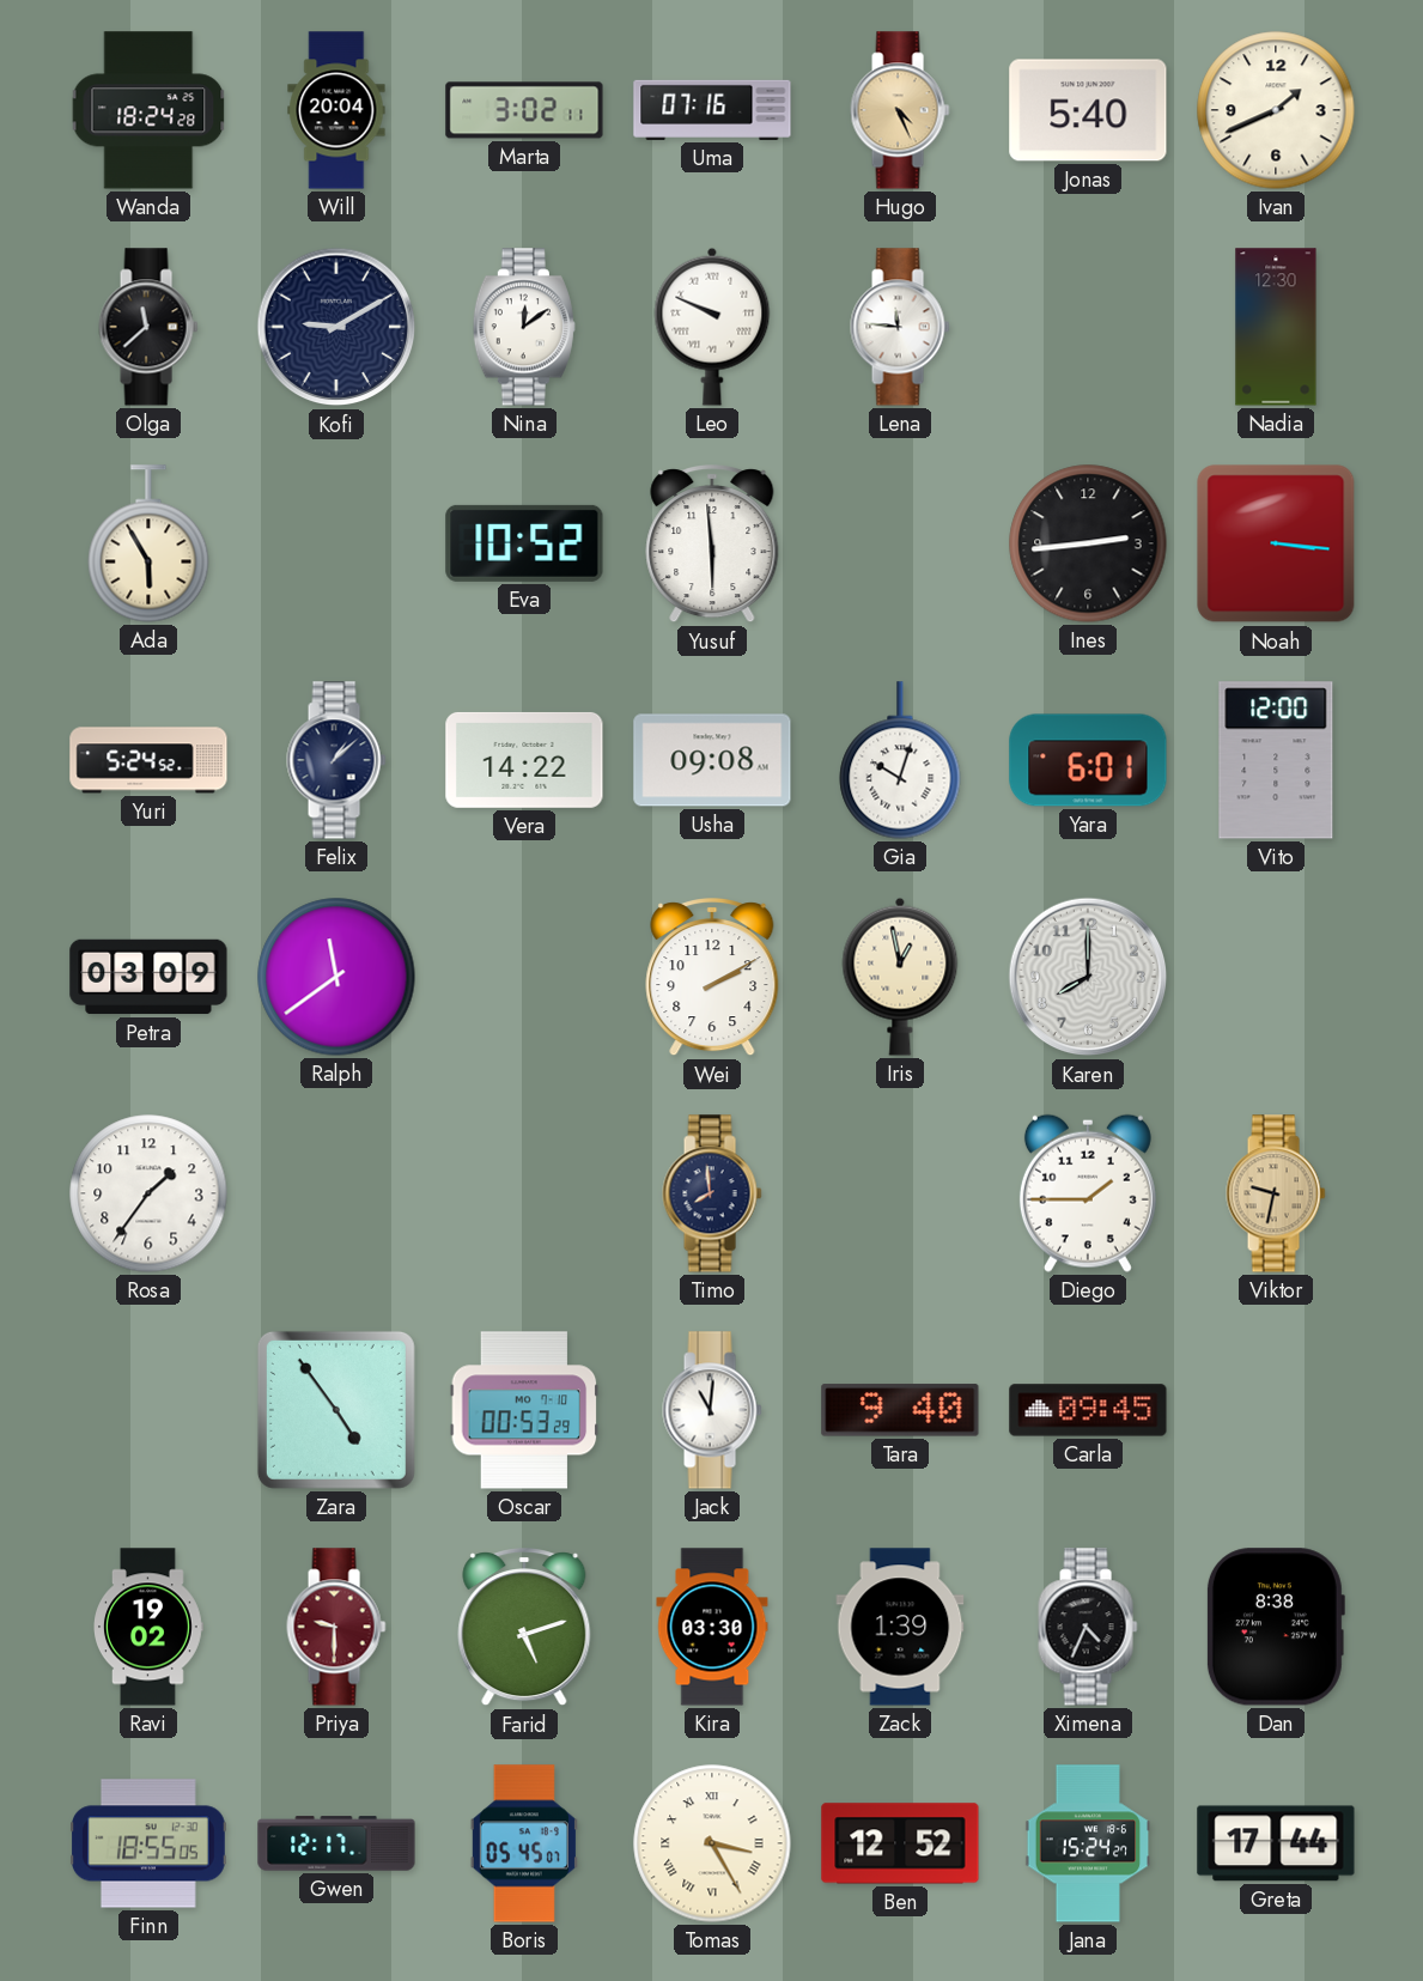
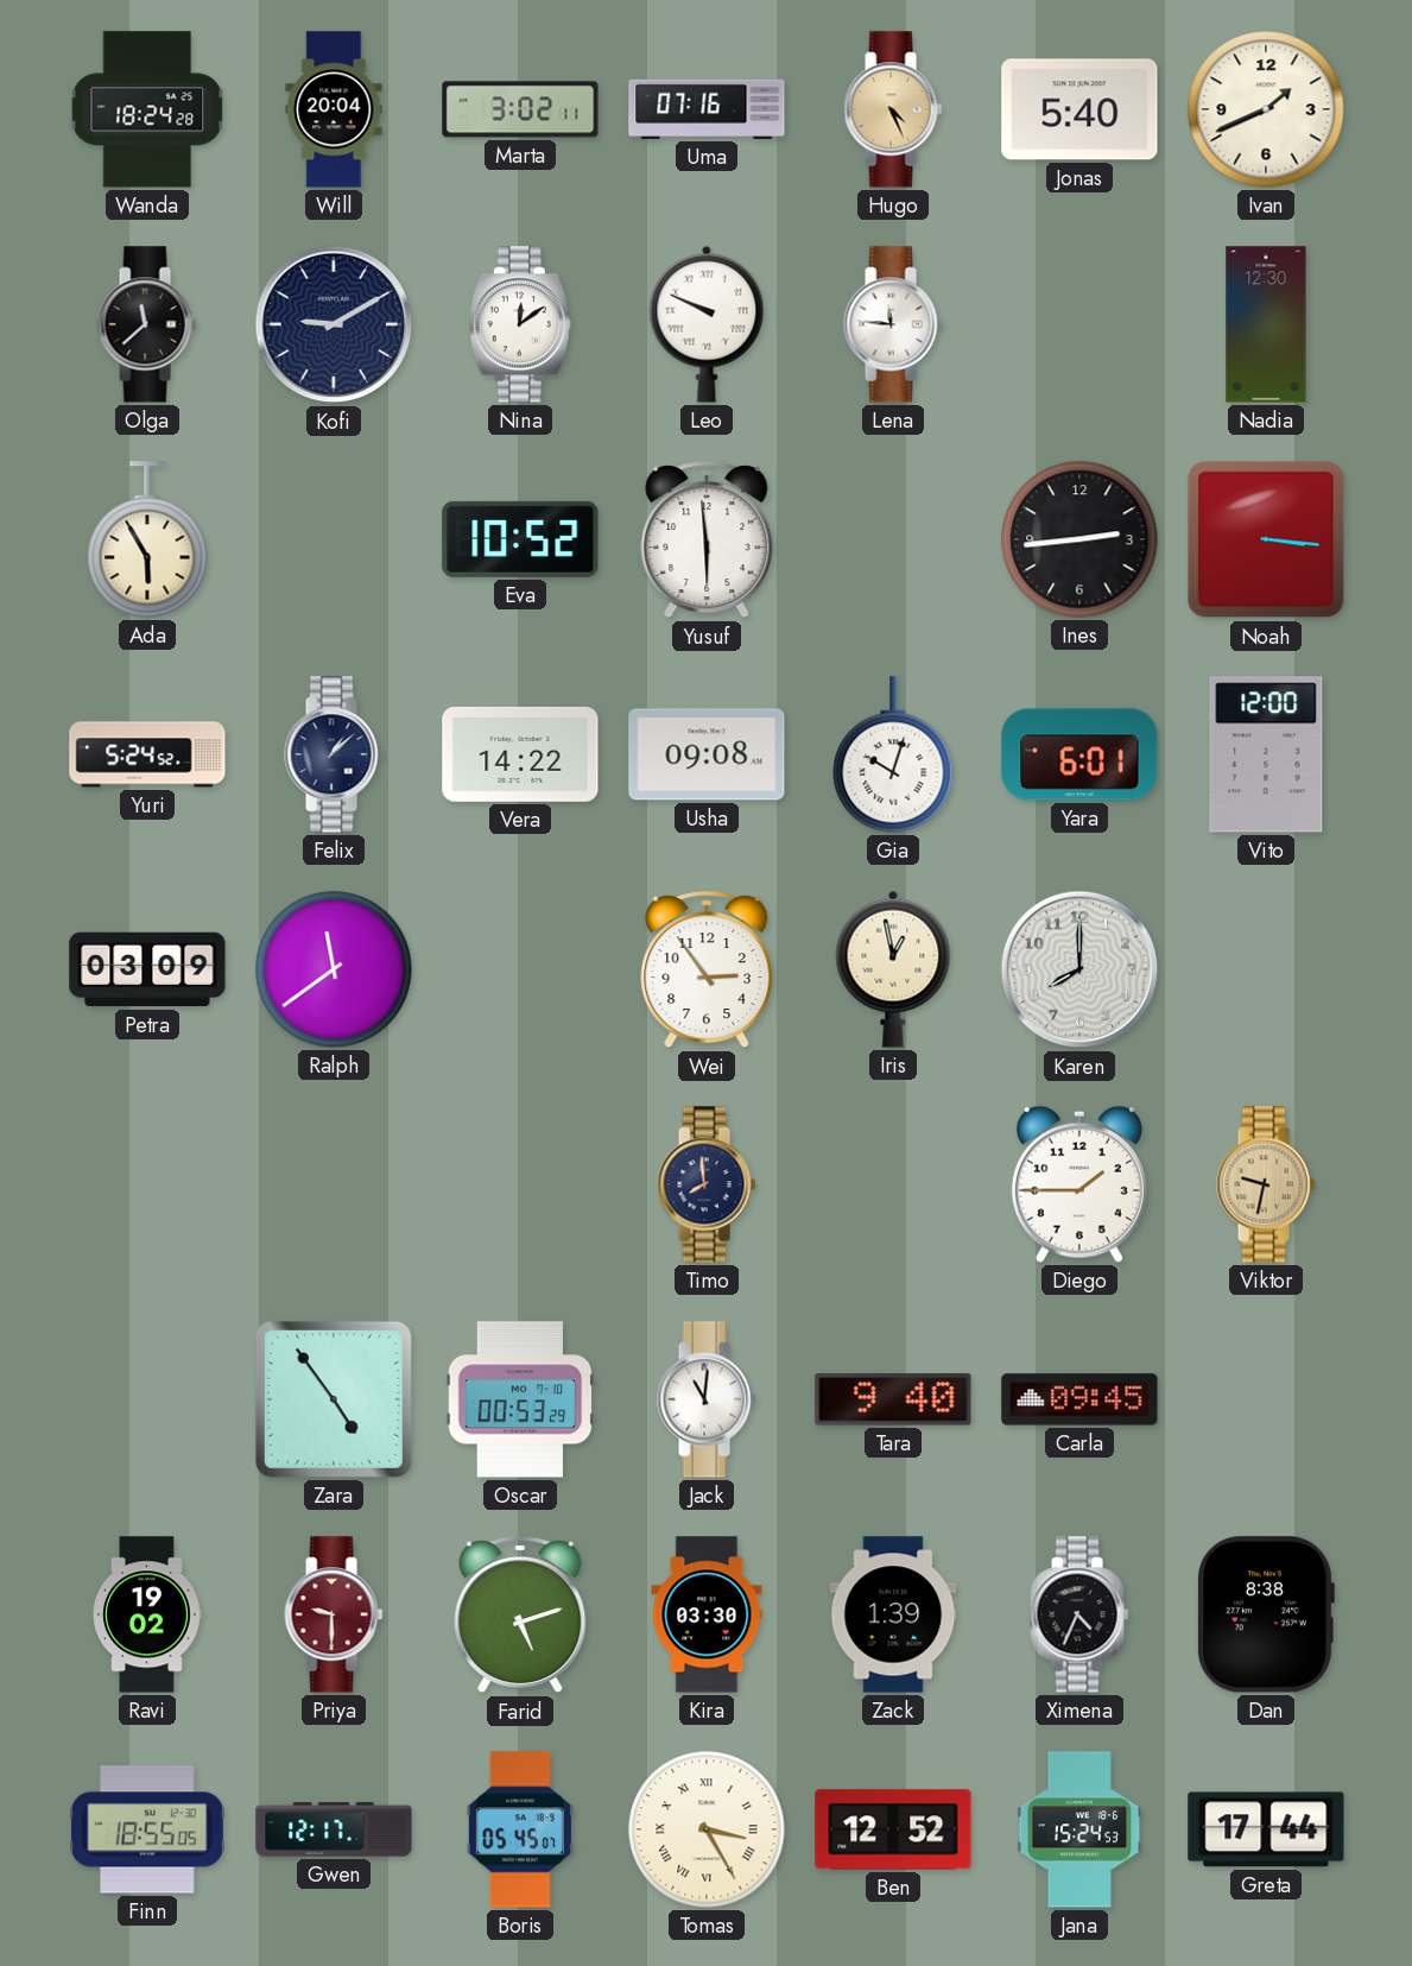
Wei: 2:10 -> 2:54 (707, 971)
Rosa: 1:36 -> none (148, 1193)
Jana: 15:24:27 -> 15:24:53 (1079, 1829)
